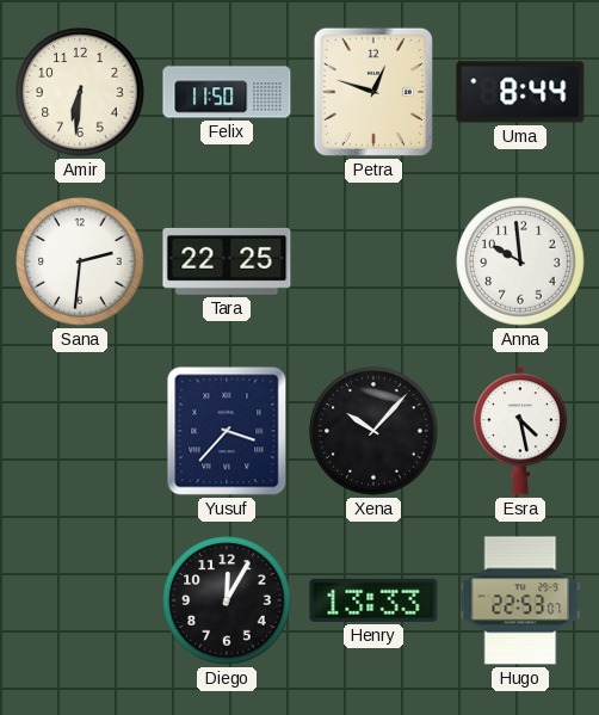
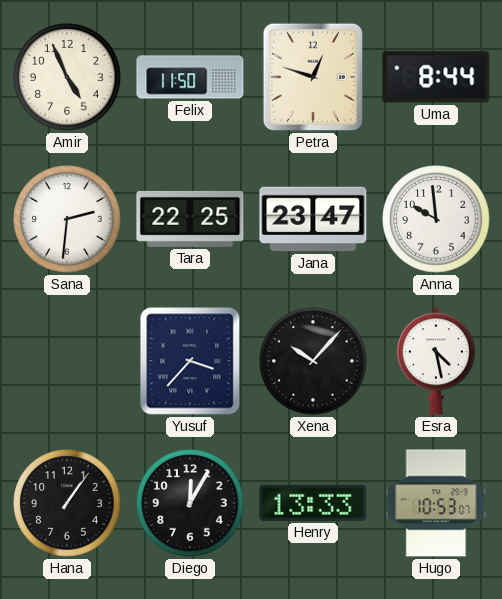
Amir: 6:31 -> 4:56 (67, 77)
Jana: none -> 23:47 (313, 219)
Hana: none -> 1:06 (67, 503)
Hugo: 22:53 -> 10:53 (436, 503)
